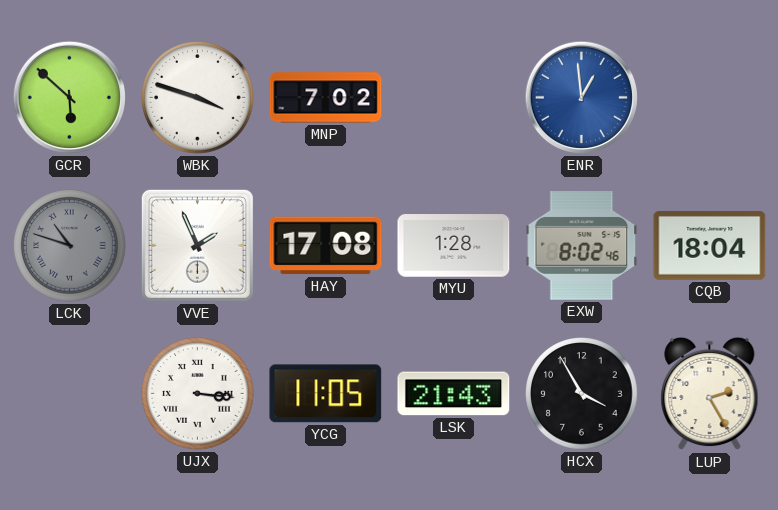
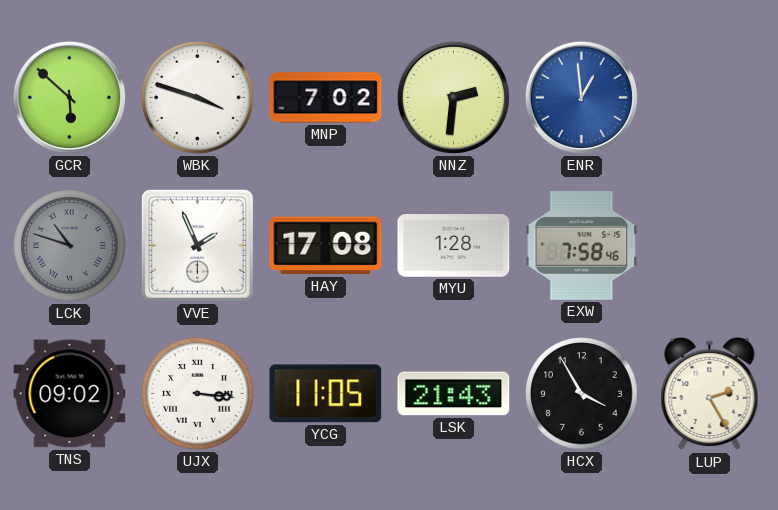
NNZ: none -> 2:31 (453, 97)
EXW: 8:02 -> 7:58 (582, 246)
CQB: 18:04 -> none (710, 245)
TNS: none -> 09:02 (70, 394)
